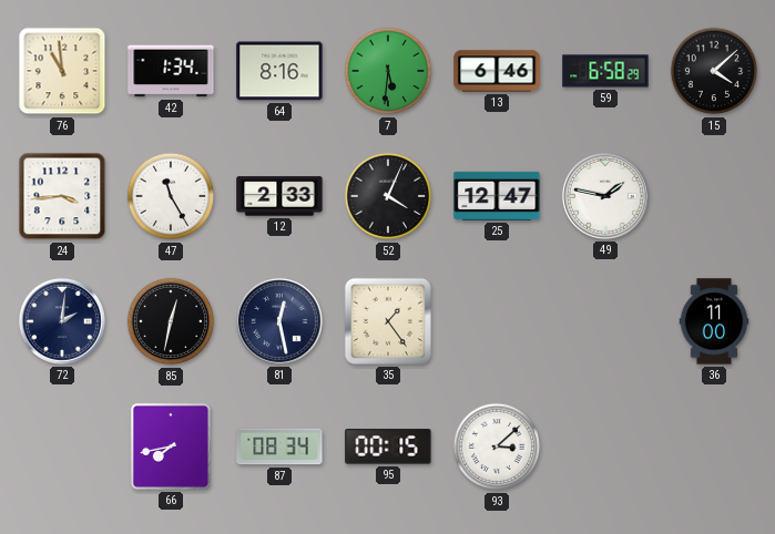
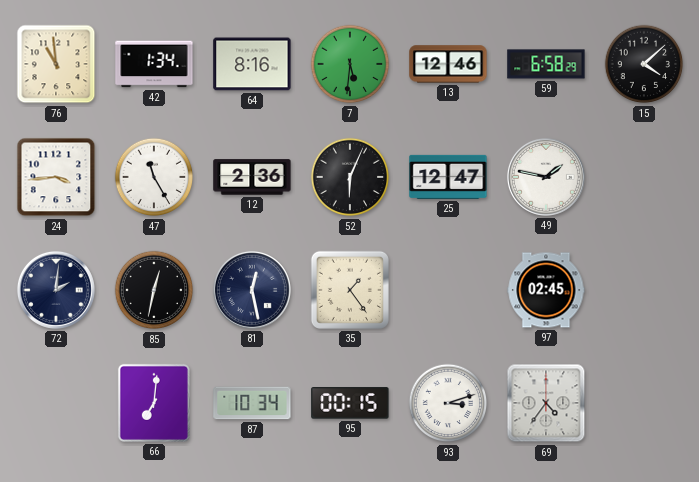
13: 6:46 -> 12:46 (448, 64)
12: 2:33 -> 2:36 (252, 177)
52: 4:04 -> 6:04 (350, 177)
97: none -> 02:45 (546, 290)
36: 11:00 -> none (714, 321)
66: 7:43 -> 7:01 (154, 403)
87: 08:34 -> 10:34 (252, 403)
93: 3:08 -> 3:12 (448, 403)
69: none -> 4:36 (546, 403)
